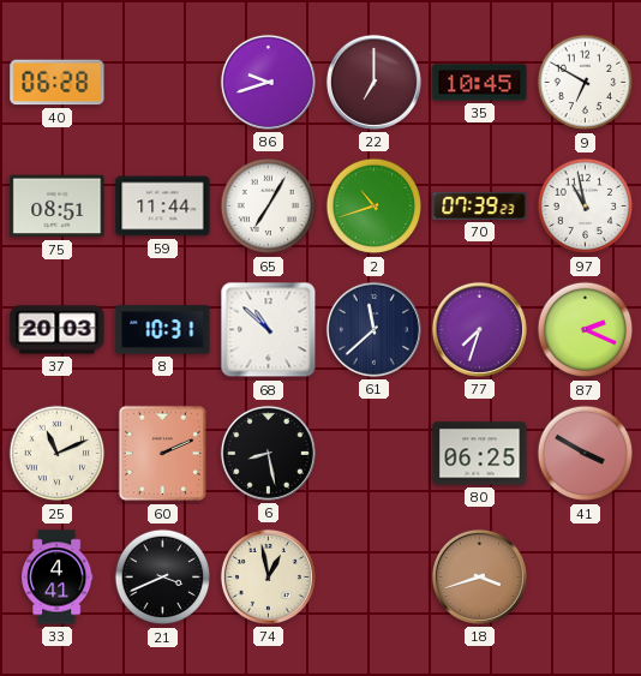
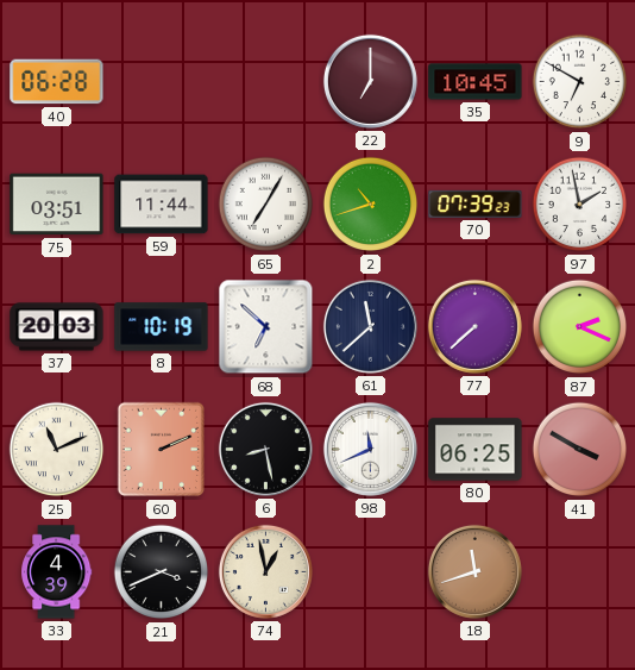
86: 9:42 -> none (268, 82)
75: 08:51 -> 03:51 (57, 205)
97: 10:58 -> 1:58 (580, 205)
8: 10:31 -> 10:19 (162, 327)
68: 10:52 -> 6:52 (266, 327)
77: 7:33 -> 7:38 (474, 326)
98: none -> 11:41 (370, 449)
33: 4:41 -> 4:39 (57, 572)
18: 3:42 -> 11:42 (474, 571)
